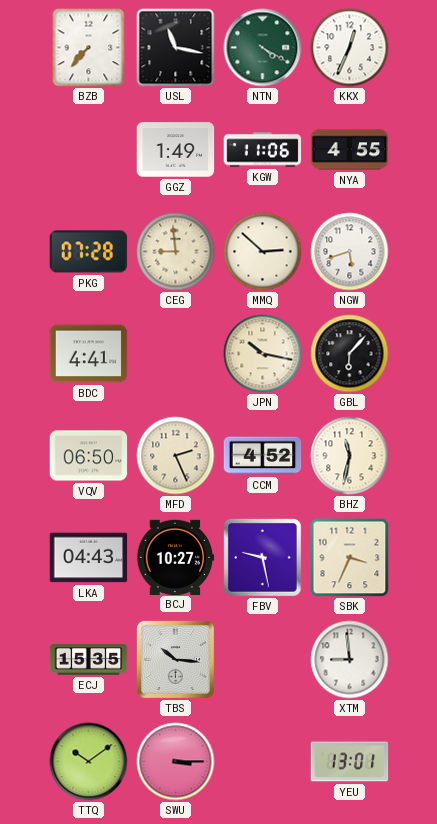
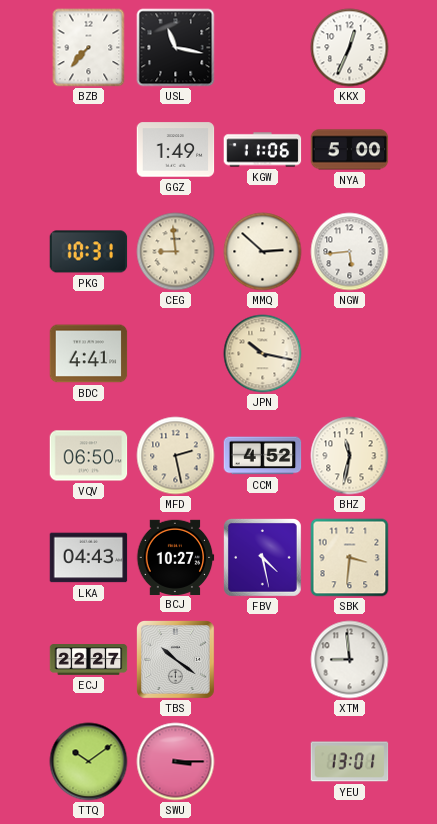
NTN: 4:20 -> none (263, 48)
NYA: 4:55 -> 5:00 (350, 150)
PKG: 07:28 -> 10:31 (89, 252)
NGW: 5:42 -> 5:44 (350, 252)
GBL: 6:07 -> none (350, 354)
MFD: 2:26 -> 2:28 (176, 456)
FBV: 9:28 -> 4:28 (263, 558)
SBK: 3:34 -> 3:31 (350, 558)
ECJ: 15:35 -> 22:27 (89, 660)
TBS: 10:16 -> 10:21 (176, 660)
